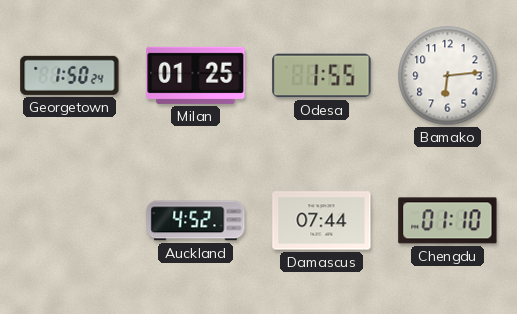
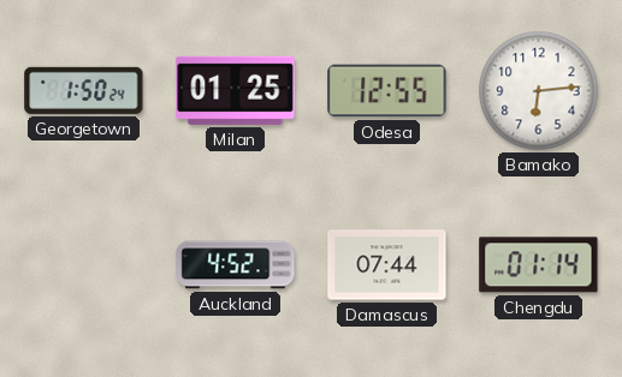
Odesa: 1:55 -> 12:55 (387, 91)
Chengdu: 01:10 -> 01:14 (539, 265)
